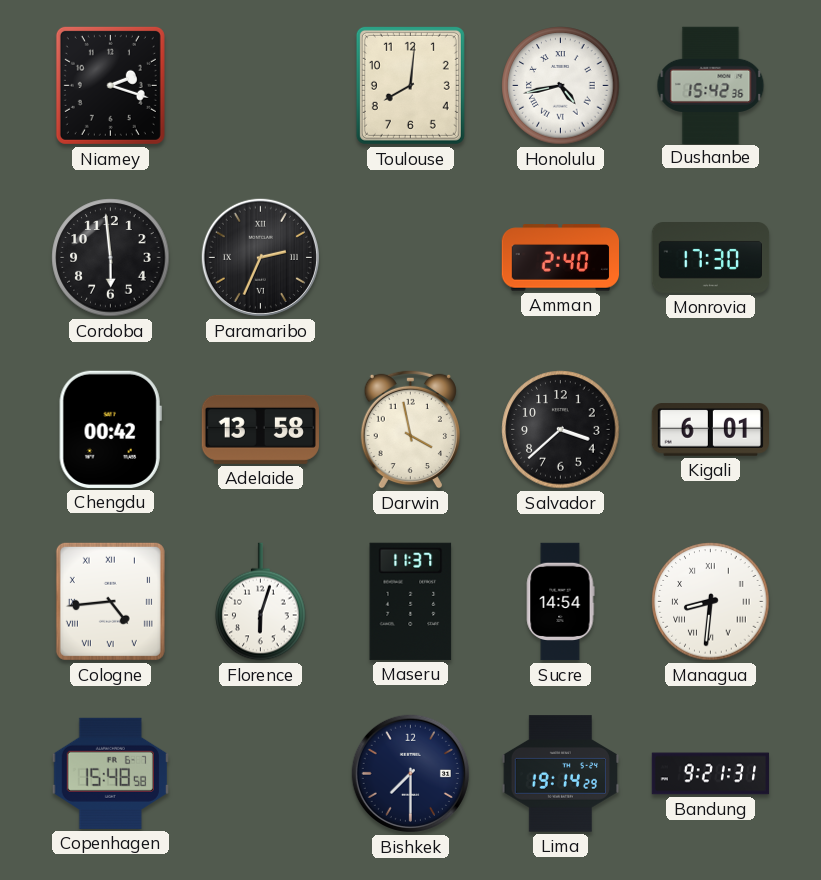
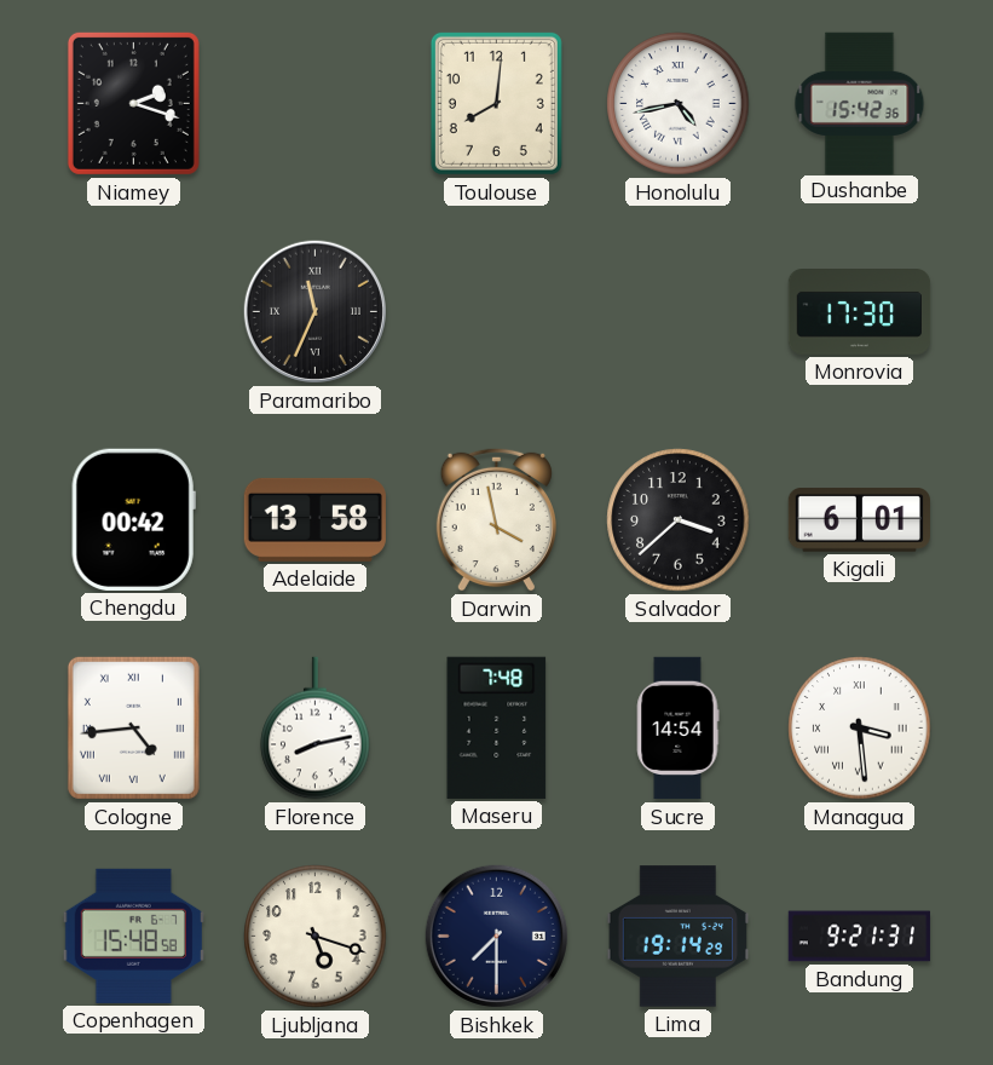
Cordoba: 5:59 -> none (111, 258)
Paramaribo: 2:34 -> 11:34 (314, 311)
Amman: 2:40 -> none (560, 258)
Florence: 6:03 -> 8:13 (316, 729)
Maseru: 11:37 -> 7:48 (497, 727)
Managua: 8:31 -> 3:29 (860, 729)
Ljubljana: none -> 5:18 (316, 937)
